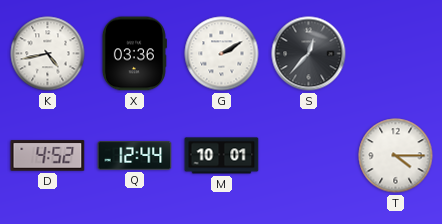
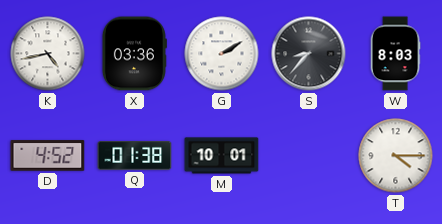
S: 12:37 -> 8:37 (309, 54)
W: none -> 8:03 (395, 54)
Q: 12:44 -> 01:38 (135, 156)
